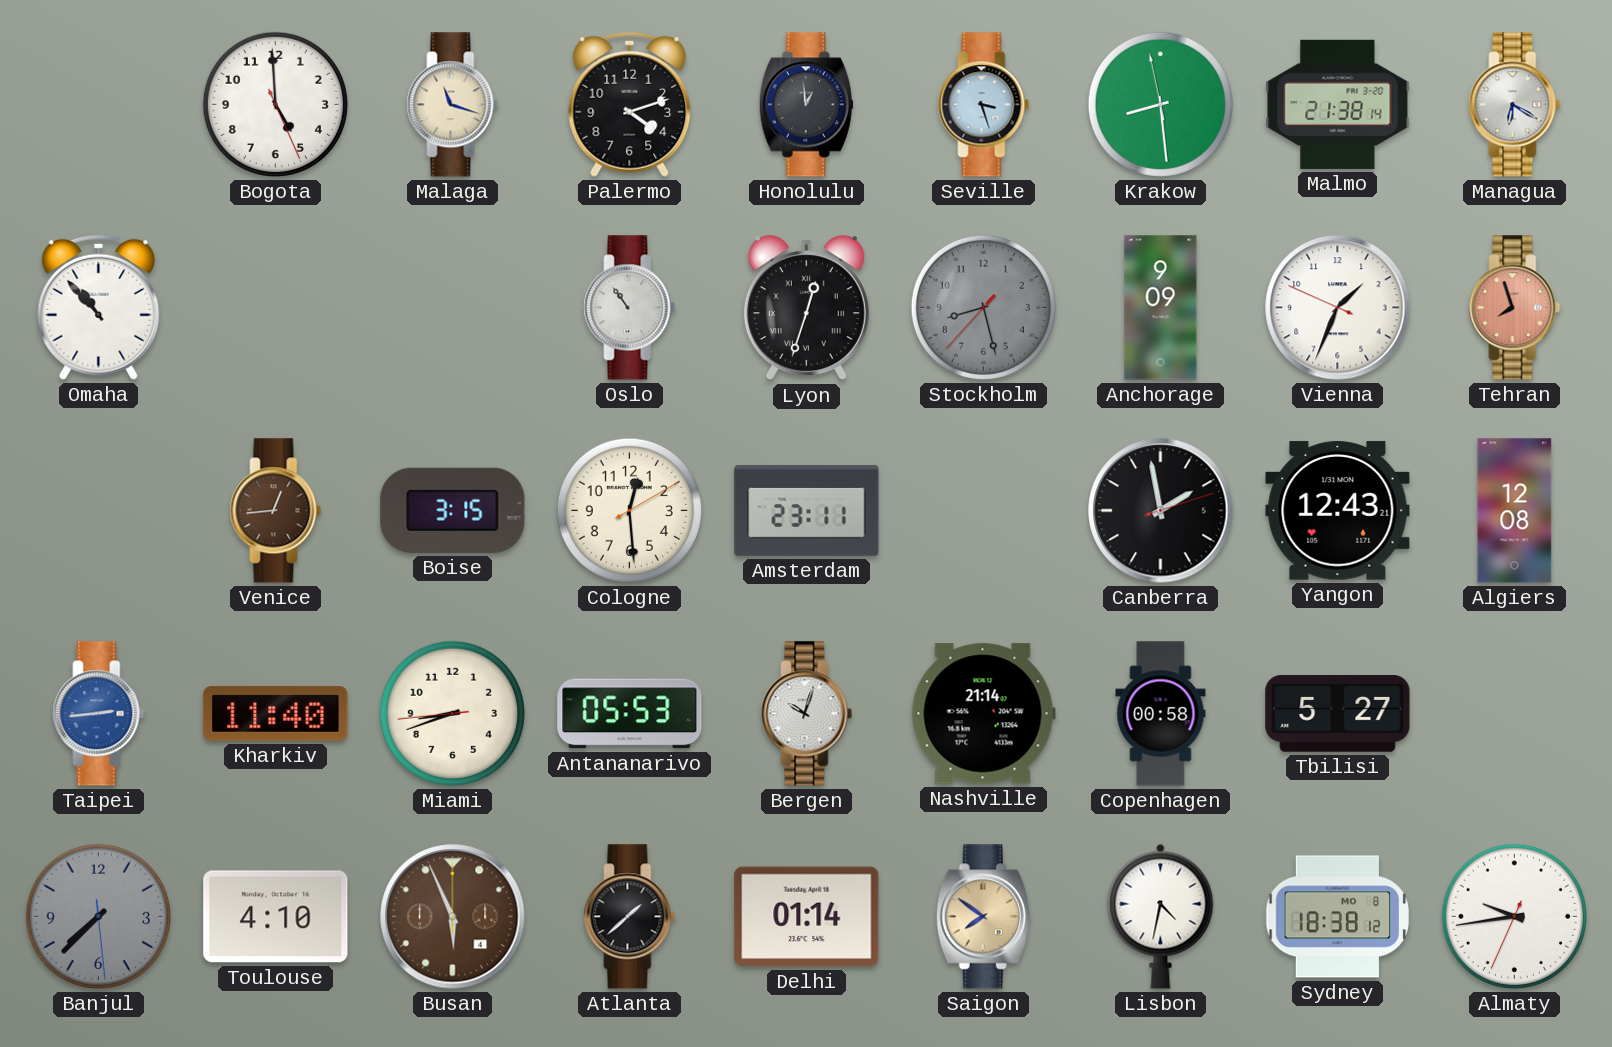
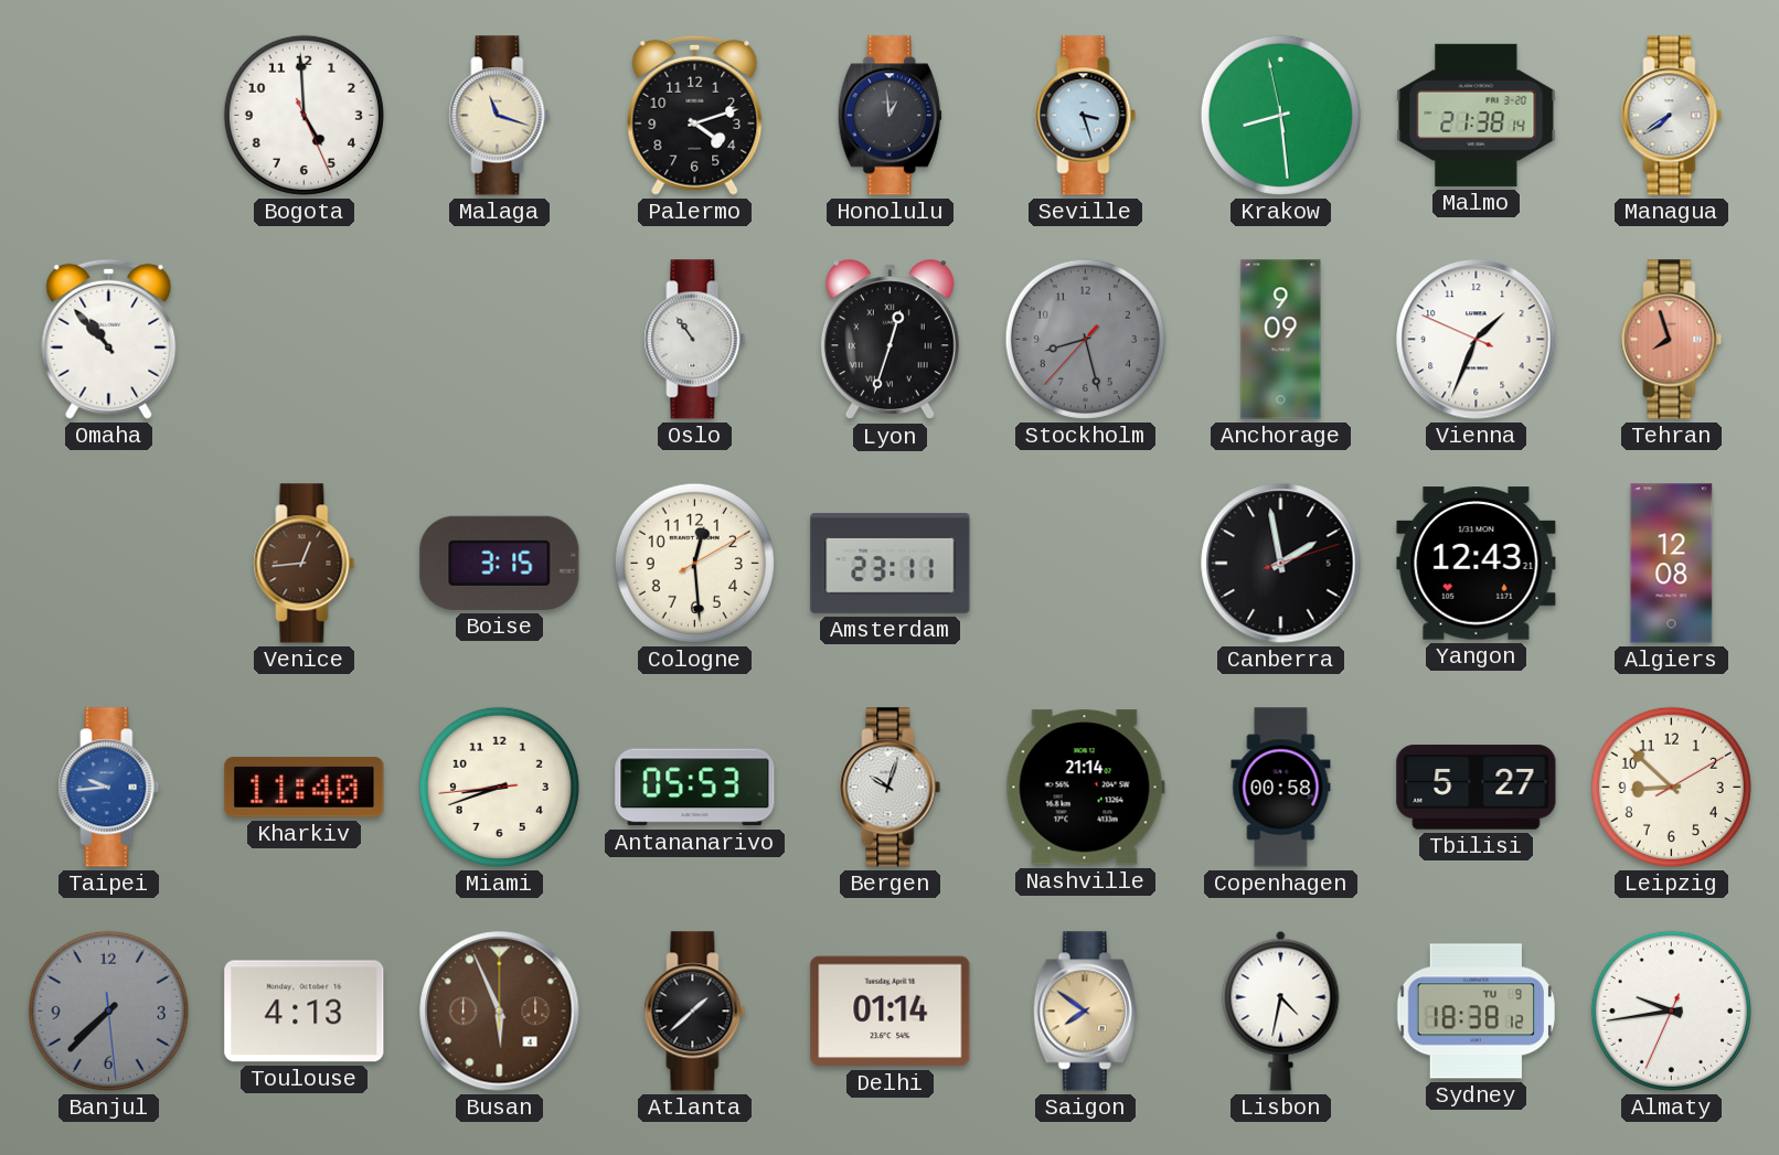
Managua: 6:20 -> 7:39 (1672, 116)
Taipei: 2:44 -> 9:44 (109, 788)
Leipzig: none -> 8:52 (1671, 787)
Toulouse: 4:10 -> 4:13 (305, 1012)
Sydney date: MO 8 -> TU 9 (1476, 1012)
